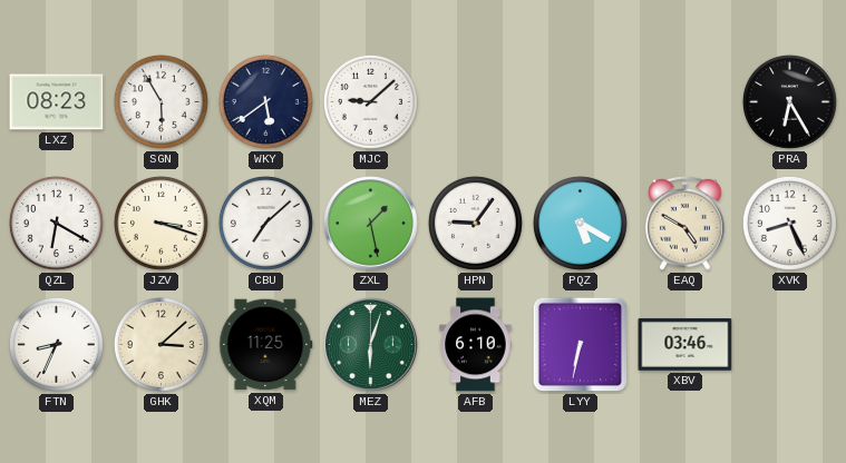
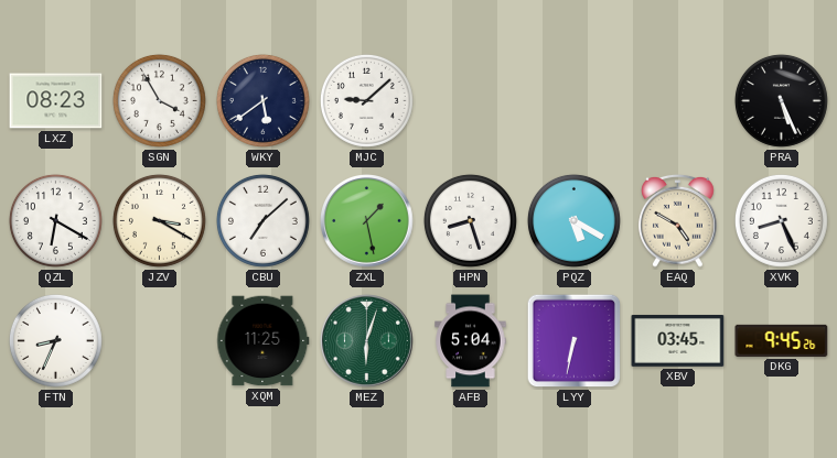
SGN: 5:55 -> 3:55 (159, 100)
PRA: 6:25 -> 5:26 (781, 100)
JZV: 3:18 -> 3:20 (159, 220)
HPN: 9:06 -> 8:27 (470, 220)
GHK: 3:08 -> none (161, 344)
AFB: 6:10 -> 5:04 (471, 341)
XBV: 03:46 -> 03:45 (678, 340)
DKG: none -> 9:45 (782, 340)
